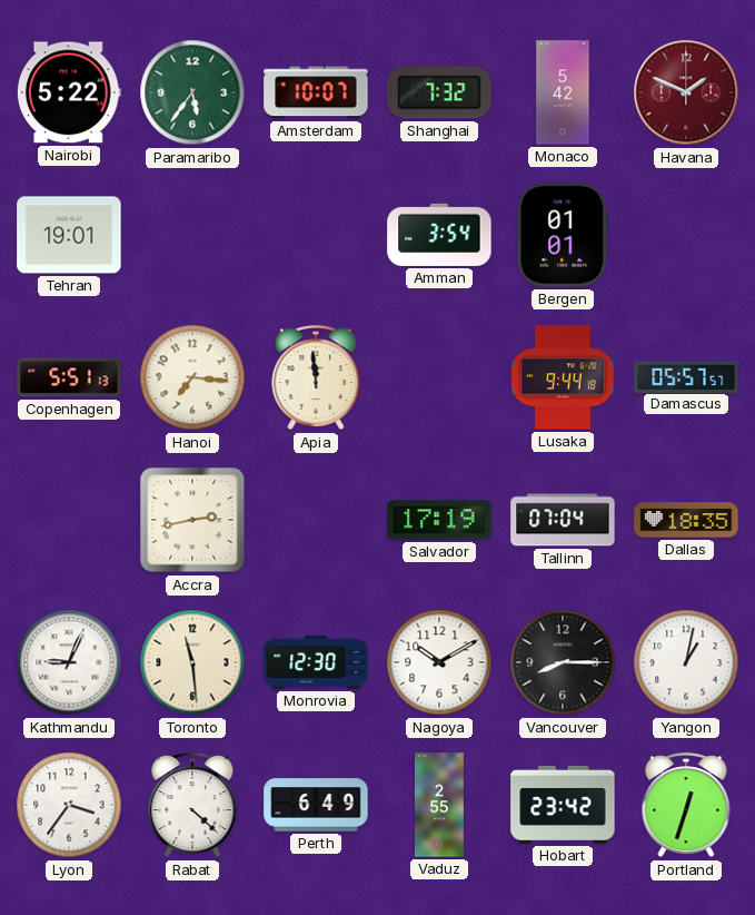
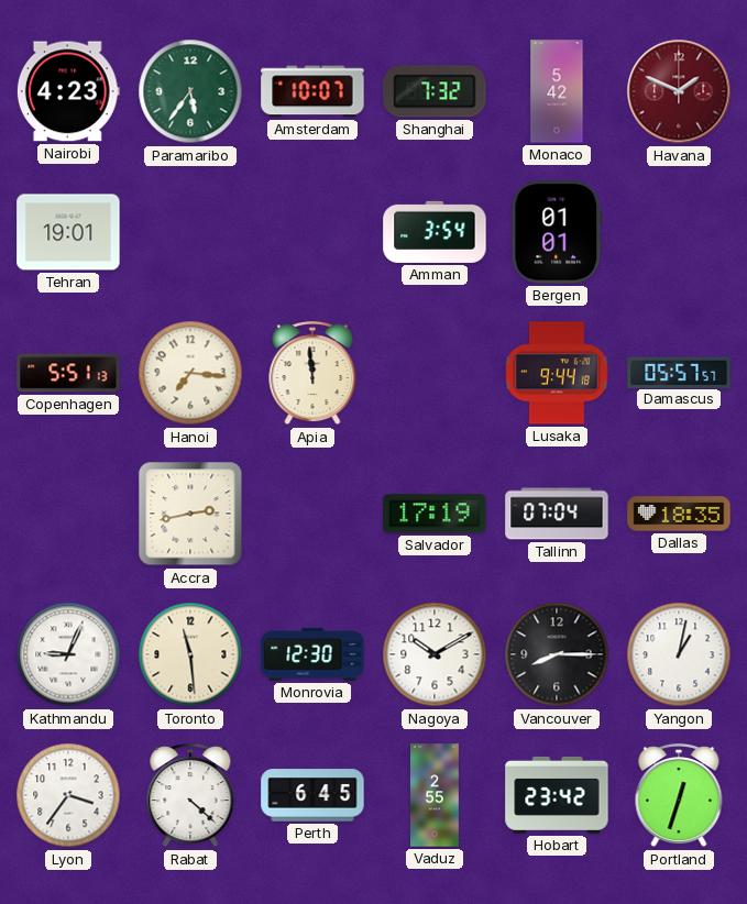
Nairobi: 5:22 -> 4:23 (68, 91)
Perth: 6:49 -> 6:45 (312, 795)
